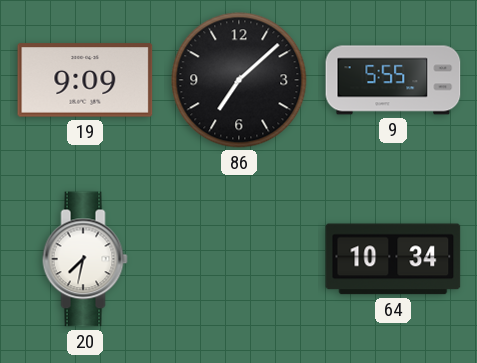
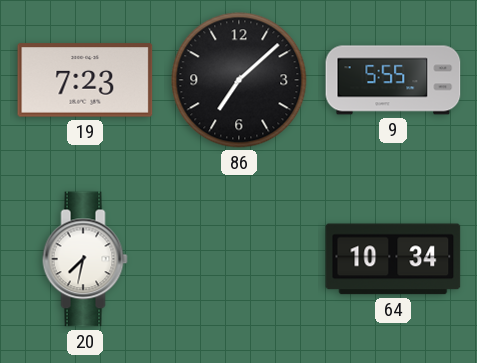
19: 9:09 -> 7:23 (85, 80)
